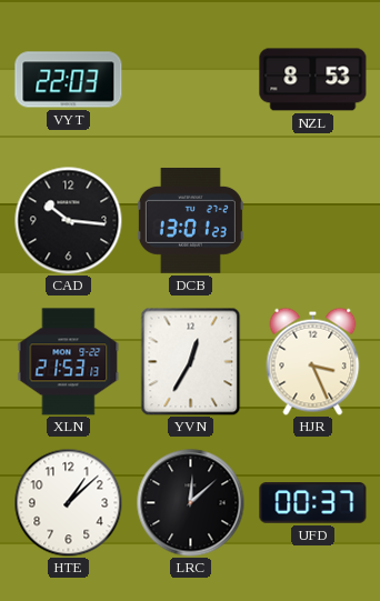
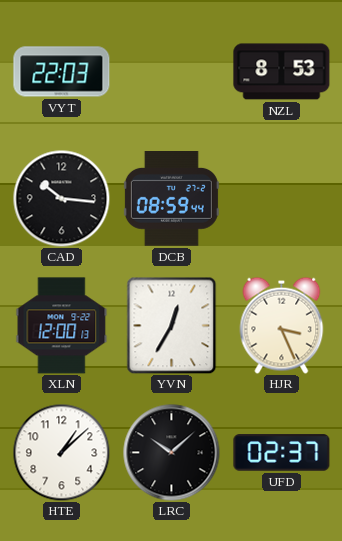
DCB: 13:01 -> 08:59 (171, 199)
XLN: 21:53 -> 12:00 (62, 326)
LRC: 12:08 -> 10:08 (172, 453)
UFD: 00:37 -> 02:37 (282, 453)
